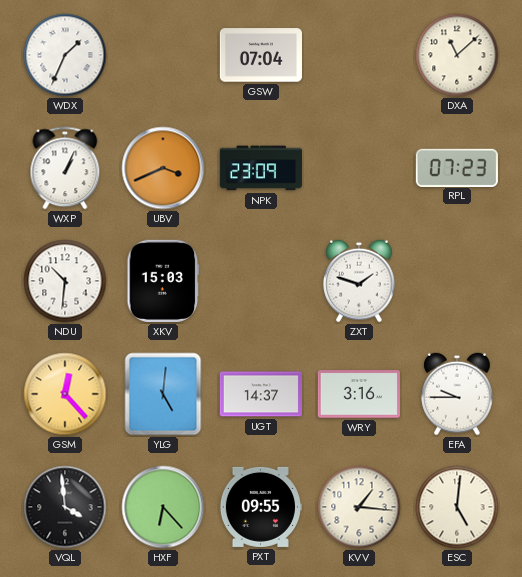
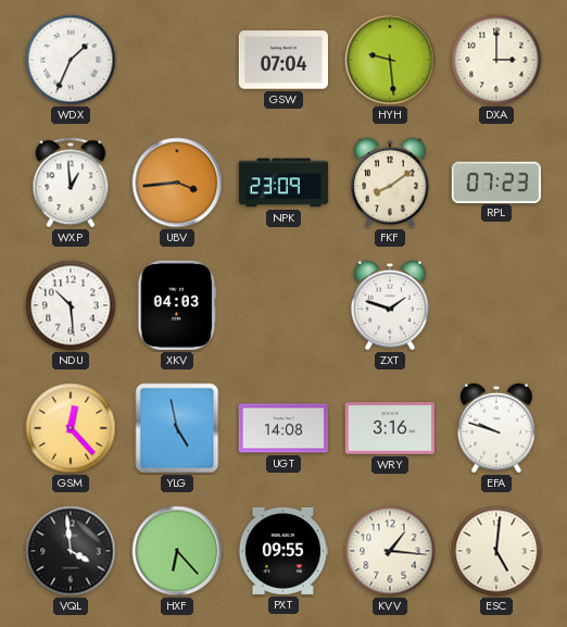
HYH: none -> 9:29 (390, 60)
DXA: 11:08 -> 3:00 (496, 60)
WXP: 1:04 -> 12:59 (71, 183)
UBV: 3:41 -> 3:44 (177, 183)
FKF: none -> 8:09 (390, 183)
NDU: 10:31 -> 10:29 (71, 305)
XKV: 15:03 -> 04:03 (177, 305)
YLG: 5:01 -> 4:58 (177, 428)
UGT: 14:37 -> 14:08 (283, 428)
EFA: 9:45 -> 9:48 (496, 428)
